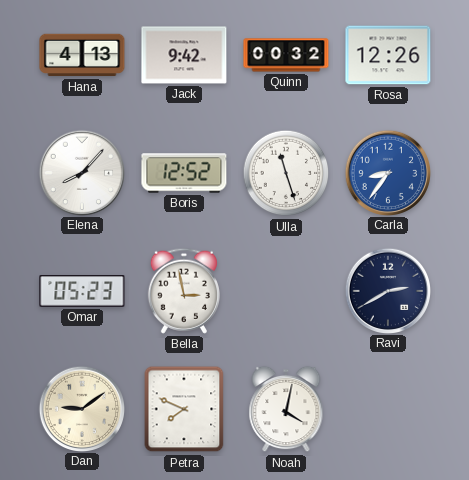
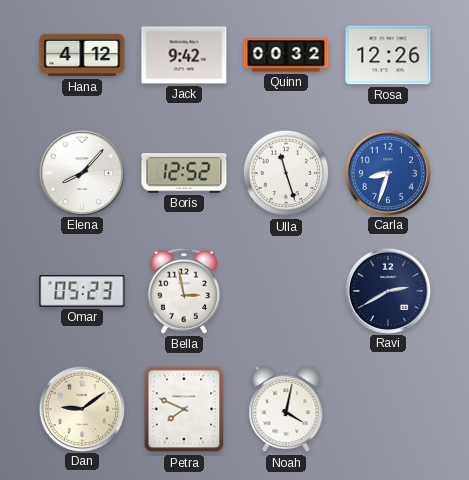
Hana: 4:13 -> 4:12 (82, 55)
Carla: 8:36 -> 8:33 (387, 172)
